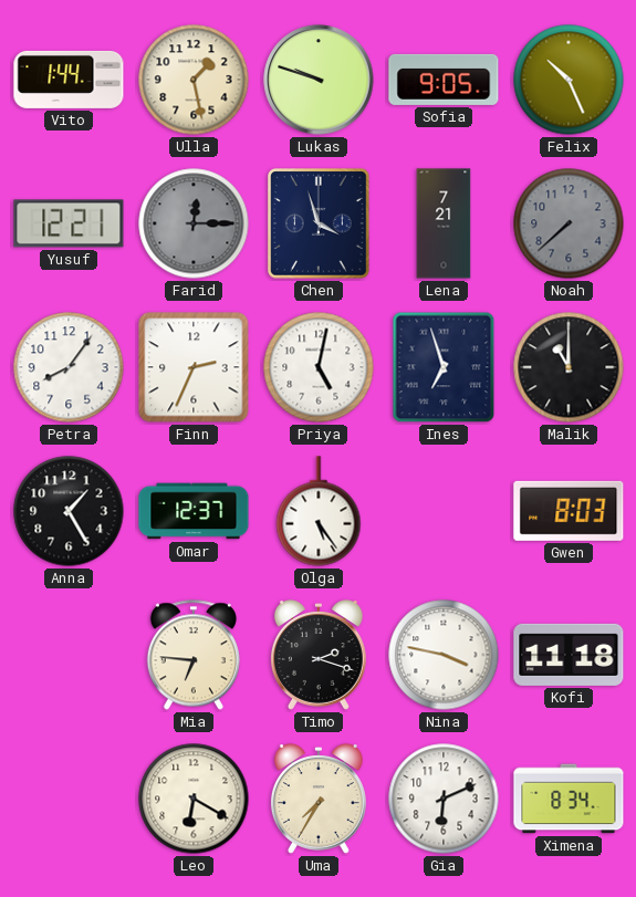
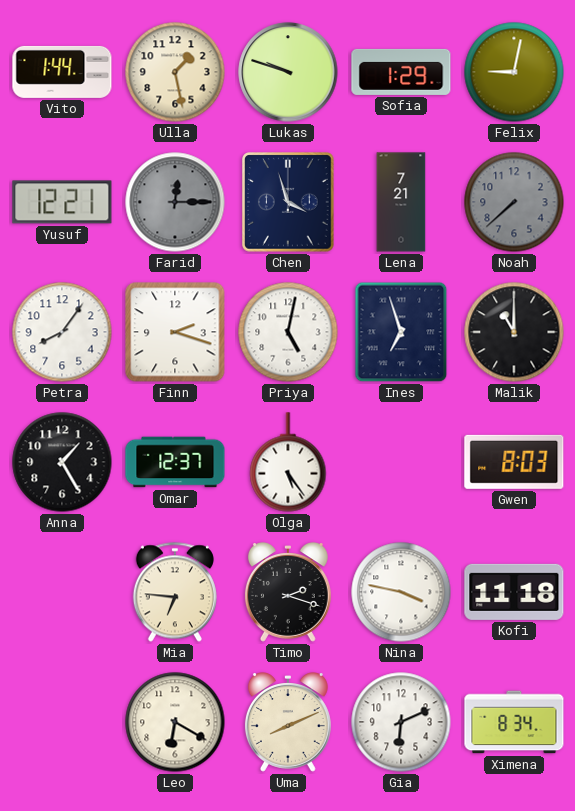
Sofia: 9:05 -> 1:29 (401, 72)
Felix: 10:26 -> 9:02 (514, 72)
Finn: 2:34 -> 2:18 (175, 332)
Uma: 7:35 -> 8:11 (288, 722)
